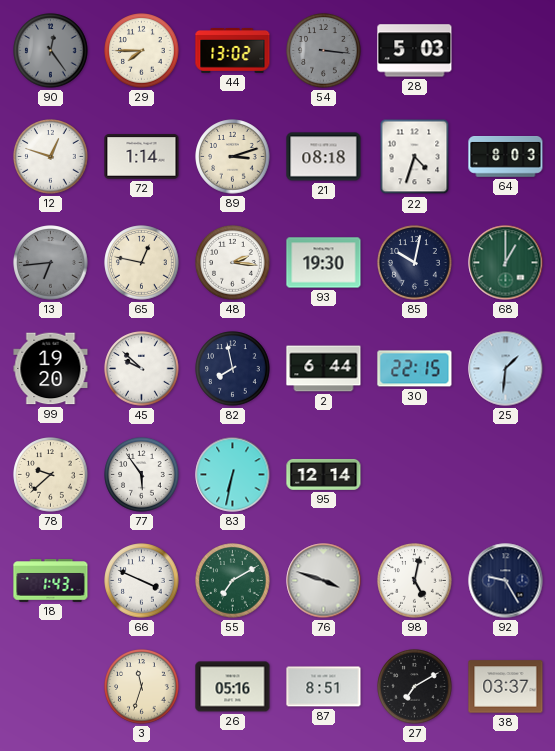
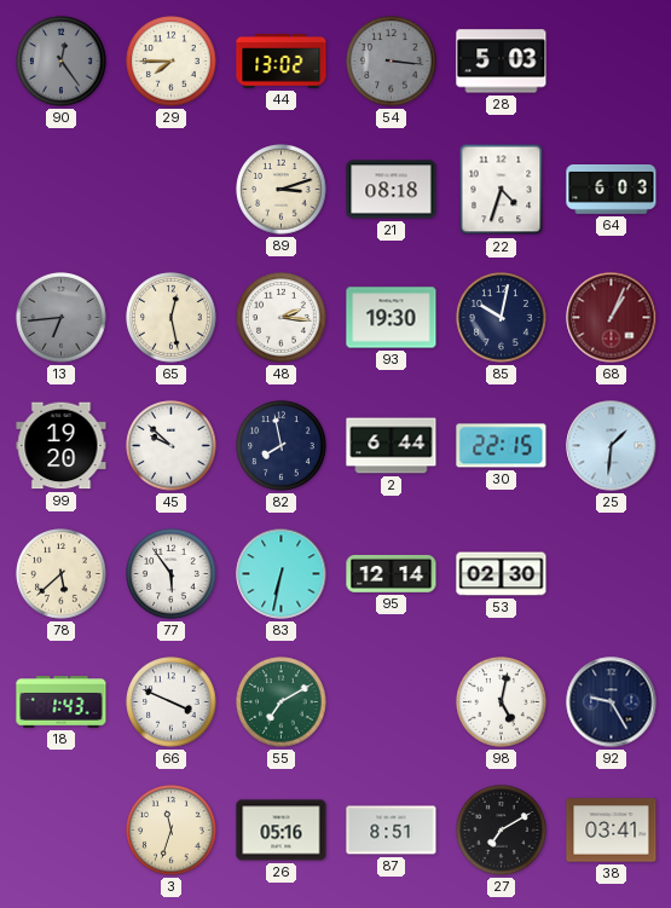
12: 12:48 -> none (51, 157)
72: 1:14 -> none (142, 157)
64: 8:03 -> 6:03 (612, 190)
65: 12:47 -> 12:28 (172, 318)
68: 1:00 -> 1:04 (612, 318)
68 dial: green -> burgundy (612, 318)
78: 9:38 -> 5:38 (62, 574)
53: none -> 02:30 (502, 574)
76: 3:48 -> none (324, 581)
38: 03:37 -> 03:41 (612, 831)
